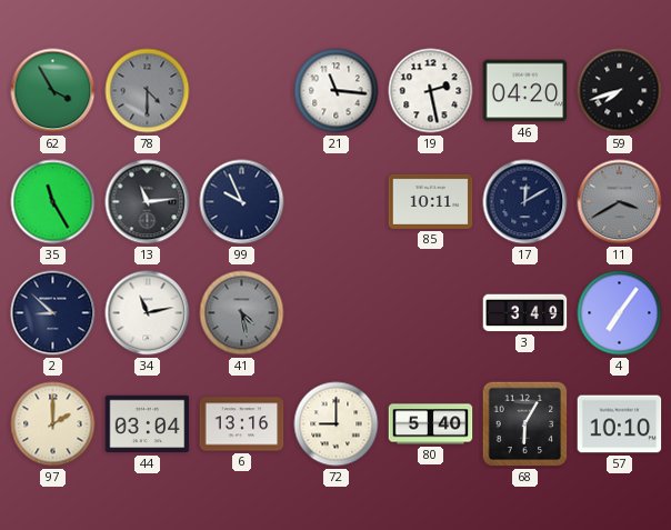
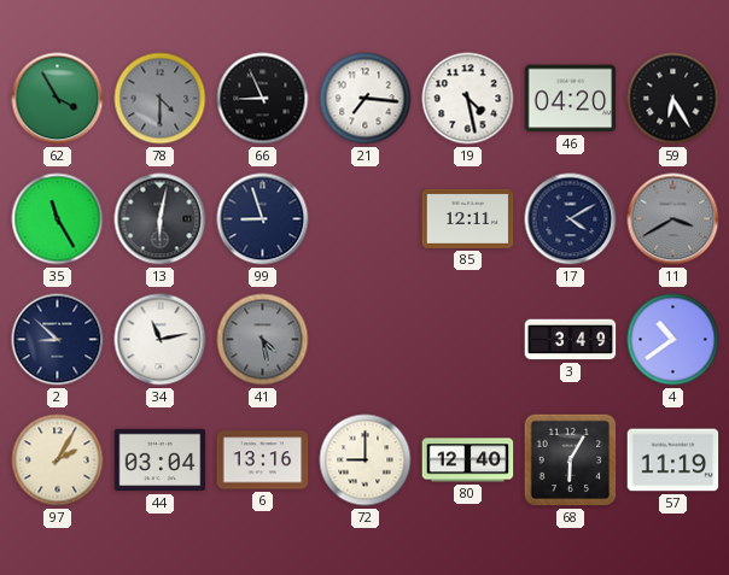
66: none -> 8:56 (263, 99)
21: 11:16 -> 7:16 (366, 99)
19: 2:28 -> 4:28 (468, 99)
59: 7:42 -> 6:25 (673, 99)
13: 11:14 -> 6:02 (161, 219)
99: 9:56 -> 8:57 (263, 219)
85: 10:11 -> 12:11 (468, 218)
17: 12:10 -> 4:10 (571, 219)
4: 7:06 -> 10:39 (673, 340)
97: 2:00 -> 2:05 (58, 460)
80: 5:40 -> 12:40 (468, 460)
57: 10:10 -> 11:19 (673, 460)
